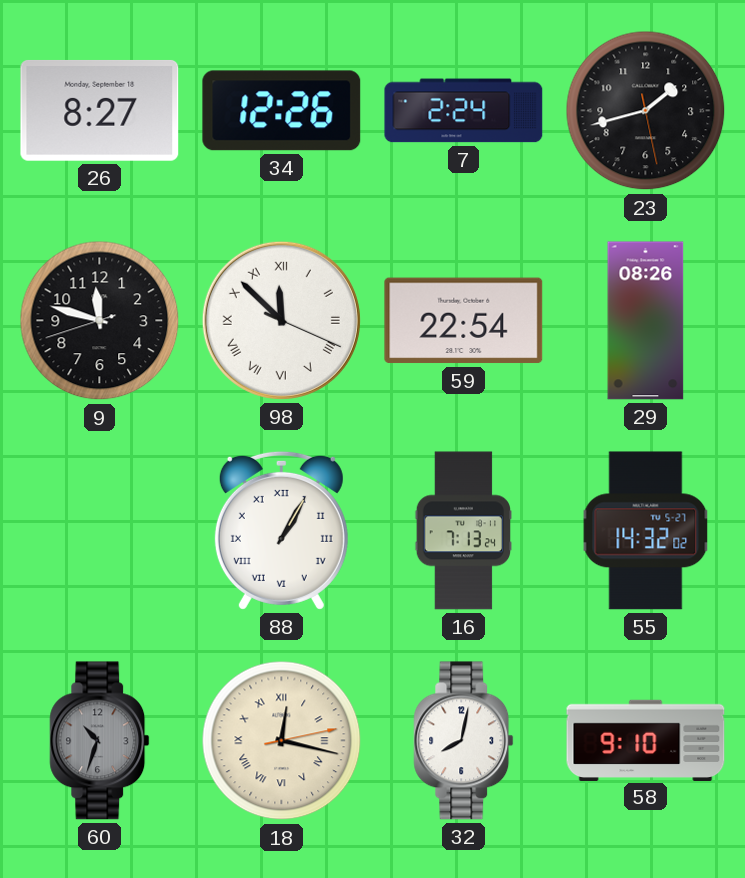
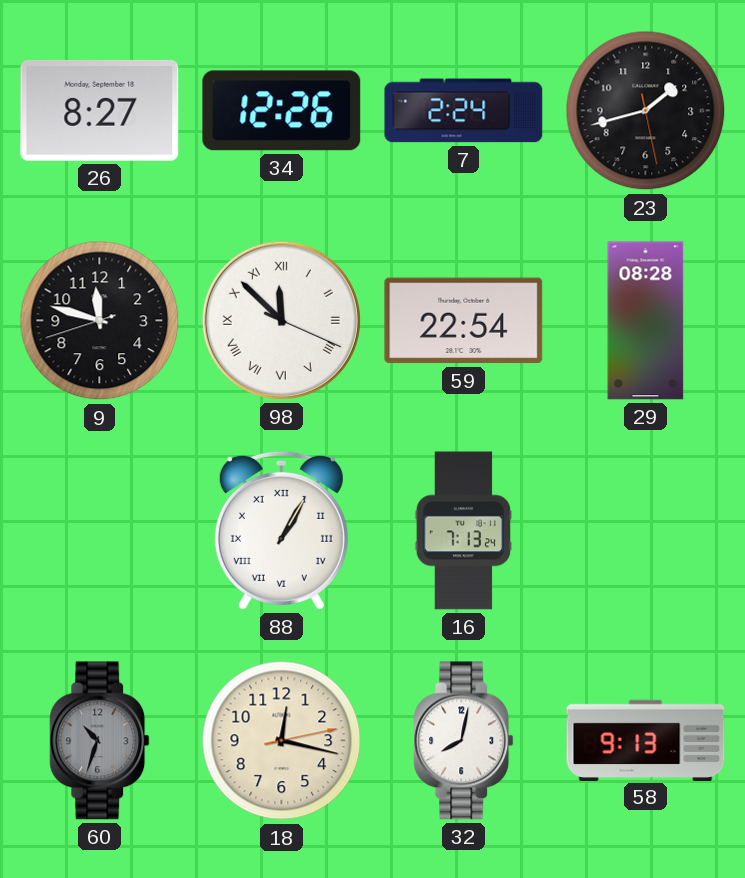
29: 08:26 -> 08:28 (646, 321)
55: 14:32 -> none (646, 531)
18 numerals: Roman -> Arabic (282, 741)
58: 9:10 -> 9:13 (646, 740)
